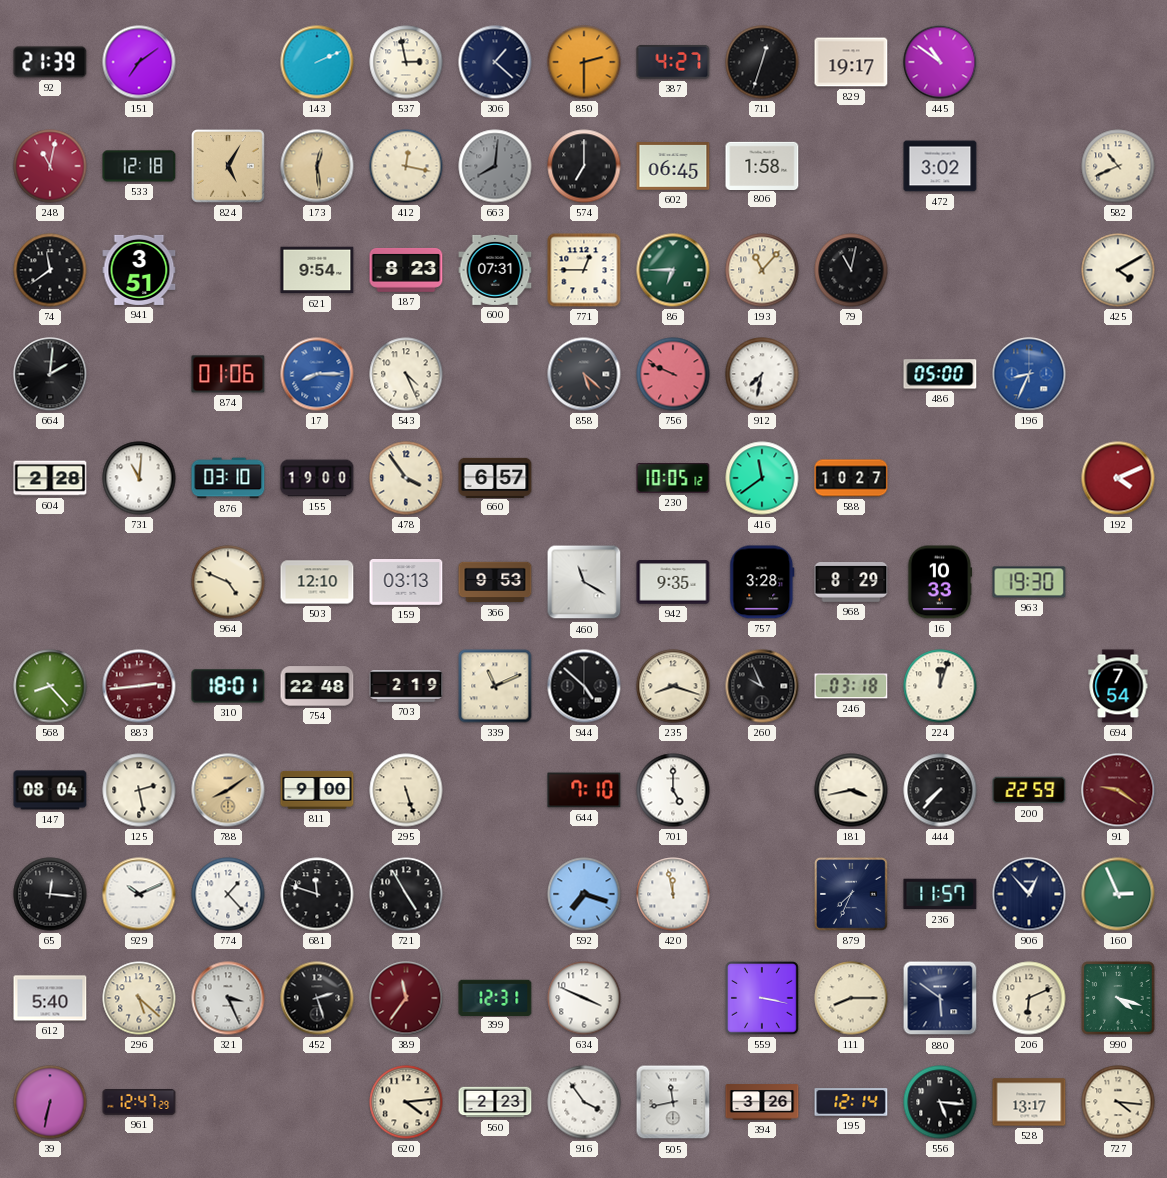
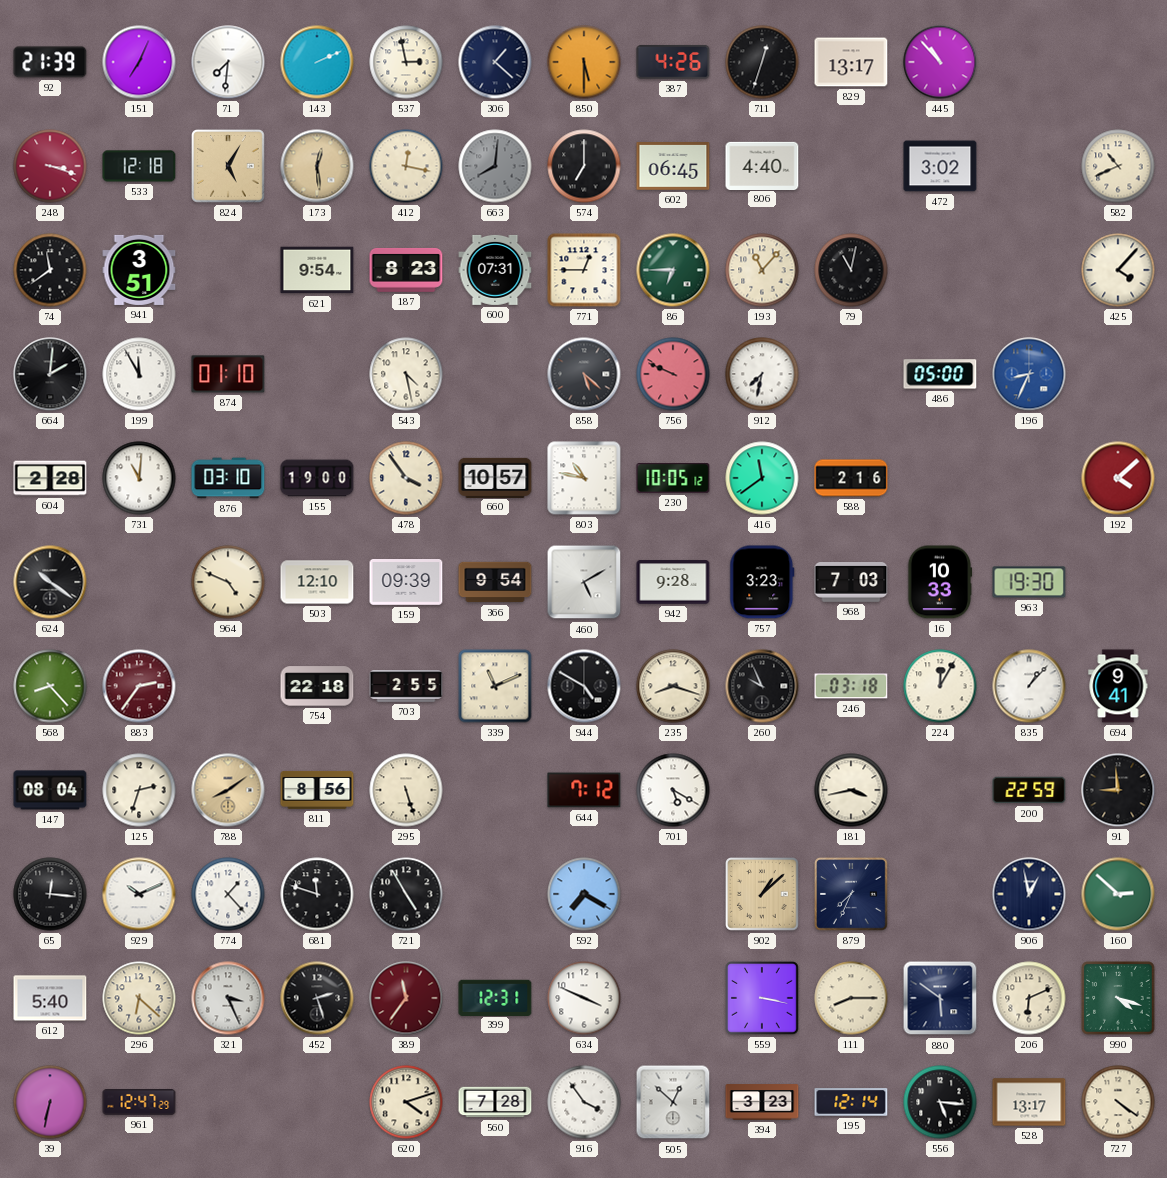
151: 7:09 -> 7:04 (139, 62)
71: none -> 7:31 (228, 62)
850: 2:30 -> 5:30 (584, 62)
387: 4:27 -> 4:26 (673, 63)
829: 19:17 -> 13:17 (851, 62)
445: 10:51 -> 10:53 (940, 62)
248: 11:02 -> 3:18 (50, 166)
806: 1:58 -> 4:40 (762, 165)
425: 4:10 -> 4:07 (1118, 270)
199: none -> 11:55 (139, 374)
874: 01:06 -> 01:10 (228, 374)
17: 8:15 -> none (317, 374)
543: 4:26 -> 4:28 (406, 374)
660: 6:57 -> 10:57 (495, 477)
803: none -> 10:47 (584, 478)
588: 10:27 -> 2:16 (851, 478)
192: 4:11 -> 4:08 (1118, 478)
624: none -> 10:21 (50, 582)
159: 03:13 -> 09:39 (406, 583)
366: 9:53 -> 9:54 (495, 582)
460: 11:20 -> 5:10 (584, 582)
942: 9:35 -> 9:28 (673, 582)
757: 3:28 -> 3:23 (762, 582)
968: 8:29 -> 7:03 (851, 583)
883: 2:44 -> 2:36 (139, 686)
310: 18:01 -> none (228, 686)
754: 22:48 -> 22:18 (317, 686)
703: 2:19 -> 2:55 (406, 686)
944: 4:52 -> 4:50 (584, 686)
224: 12:03 -> 12:05 (940, 686)
835: none -> 1:07 (1029, 686)
694: 7:54 -> 9:41 (1118, 686)
125: 2:28 -> 2:33 (139, 790)
811: 9:00 -> 8:56 (317, 790)
644: 7:10 -> 7:12 (584, 790)
701: 5:00 -> 5:20 (673, 790)
444: 7:37 -> none (940, 790)
91: 9:21 -> 8:59 (1118, 790)
91 dial: burgundy -> black (1118, 790)
592: 7:18 -> 7:20 (584, 894)
420: 11:58 -> none (673, 894)
902: none -> 1:08 (763, 895)
236: 11:57 -> none (940, 894)
906: 12:53 -> 12:58 (1029, 894)
160: 2:56 -> 2:52 (1118, 894)
296: 5:22 -> 6:22 (139, 998)
620: 4:14 -> 4:12 (406, 1102)
560: 2:23 -> 7:28 (495, 1102)
505: 11:43 -> 12:52 (673, 1102)
394: 3:26 -> 3:23 (762, 1102)
727: 4:16 -> 4:21 (1118, 1102)
